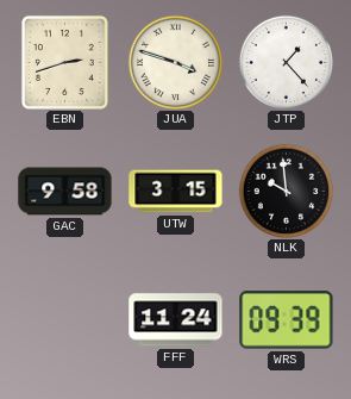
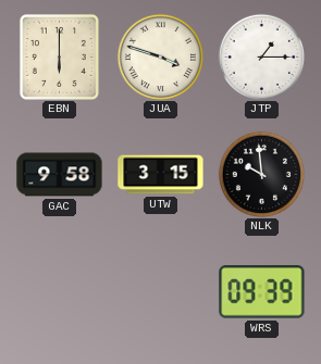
EBN: 2:42 -> 6:00 (59, 57)
JTP: 1:23 -> 1:15 (261, 57)
FFF: 11:24 -> none (176, 320)
